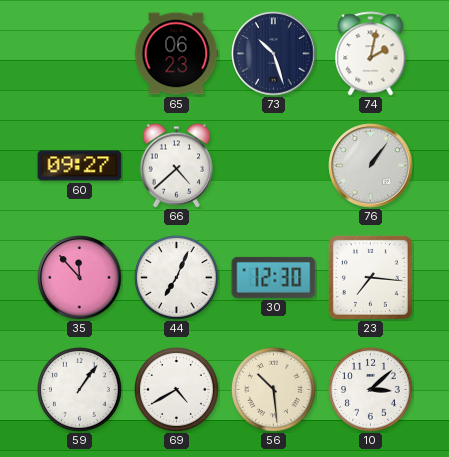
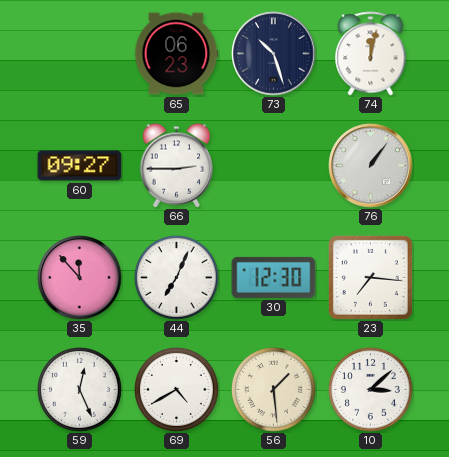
74: 2:02 -> 12:02 (371, 54)
66: 4:38 -> 2:45 (177, 166)
59: 1:06 -> 12:26 (80, 390)
56: 10:29 -> 1:29 (274, 390)
